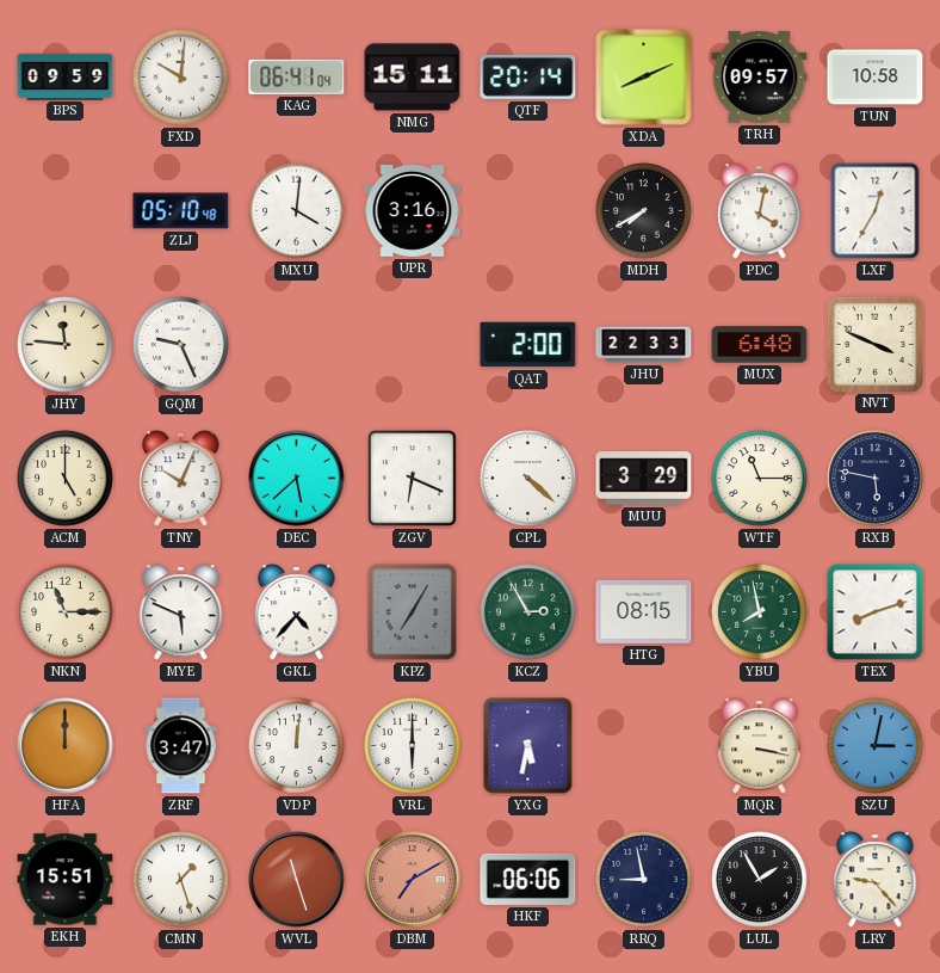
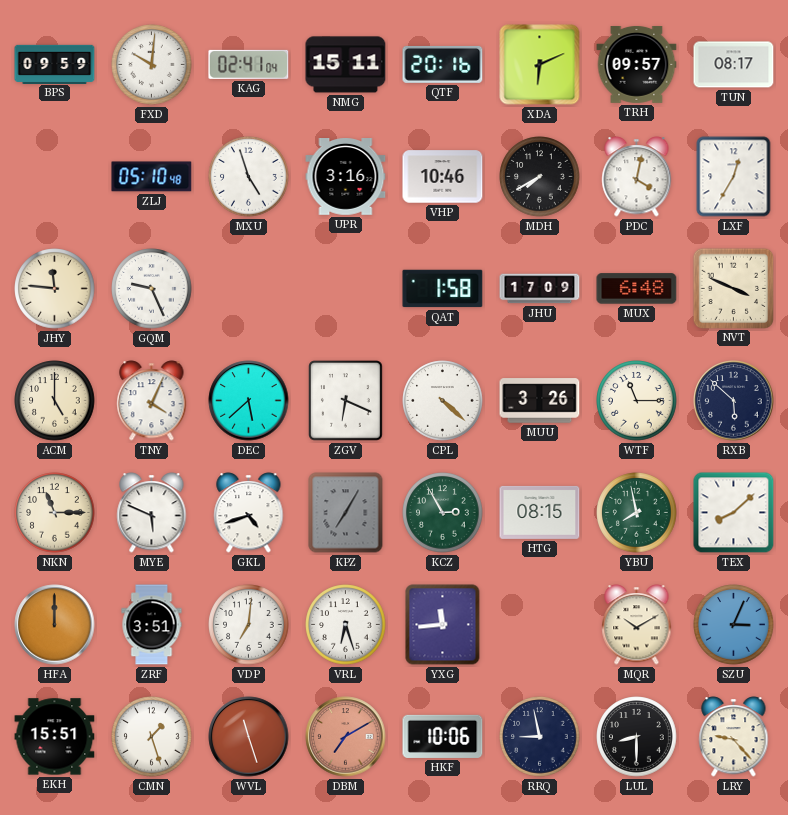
KAG: 06:41 -> 02:41 (249, 64)
QTF: 20:14 -> 20:16 (443, 64)
XDA: 8:11 -> 6:11 (540, 65)
TUN: 10:58 -> 08:17 (734, 65)
MXU: 4:01 -> 4:57 (249, 177)
VHP: none -> 10:46 (443, 177)
QAT: 2:00 -> 1:58 (443, 289)
JHU: 22:33 -> 17:09 (540, 289)
TNY: 10:04 -> 4:04 (152, 401)
MUU: 3:29 -> 3:26 (540, 401)
RXB: 5:47 -> 5:52 (734, 401)
GKL: 4:37 -> 4:42 (249, 513)
TEX: 8:12 -> 8:08 (734, 513)
ZRF: 3:47 -> 3:51 (152, 625)
VDP: 12:01 -> 7:01 (249, 625)
VRL: 6:00 -> 6:27 (346, 625)
YXG: 5:32 -> 11:44 (443, 625)
MQR: 3:17 -> 10:10 (637, 625)
SZU: 3:02 -> 3:04 (734, 625)
HKF: 06:06 -> 10:06 (443, 736)
LUL: 1:55 -> 8:30 (637, 737)
